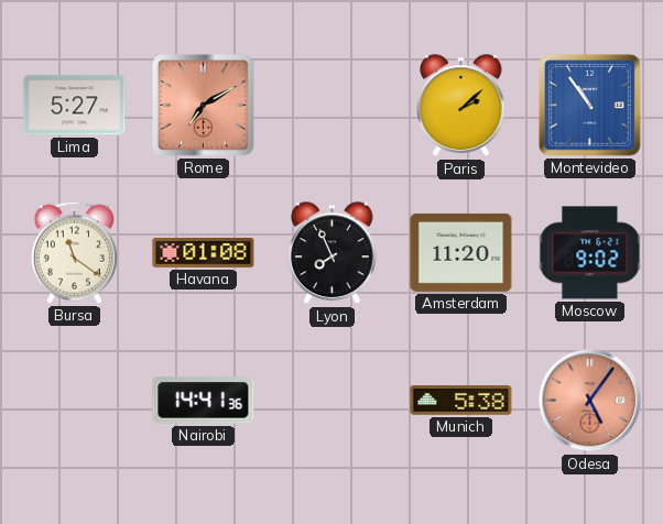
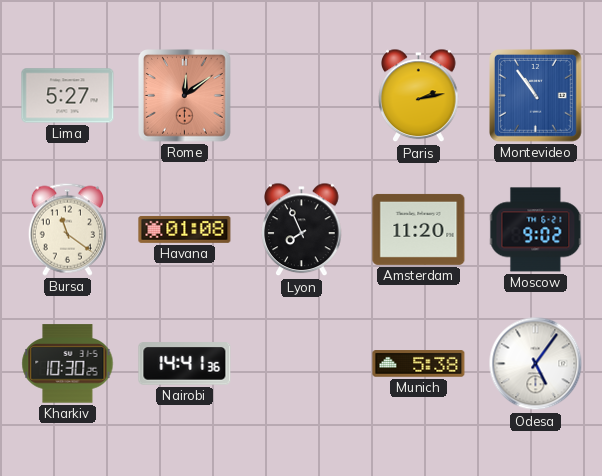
Rome: 7:10 -> 12:09 (185, 96)
Paris: 2:08 -> 2:13 (419, 96)
Kharkiv: none -> 10:30 (68, 364)
Odesa dial: salmon -> white (536, 364)
